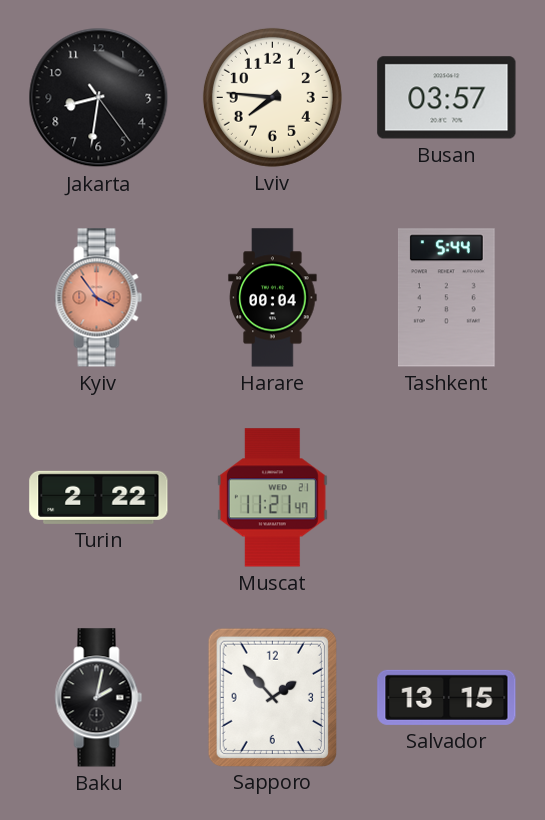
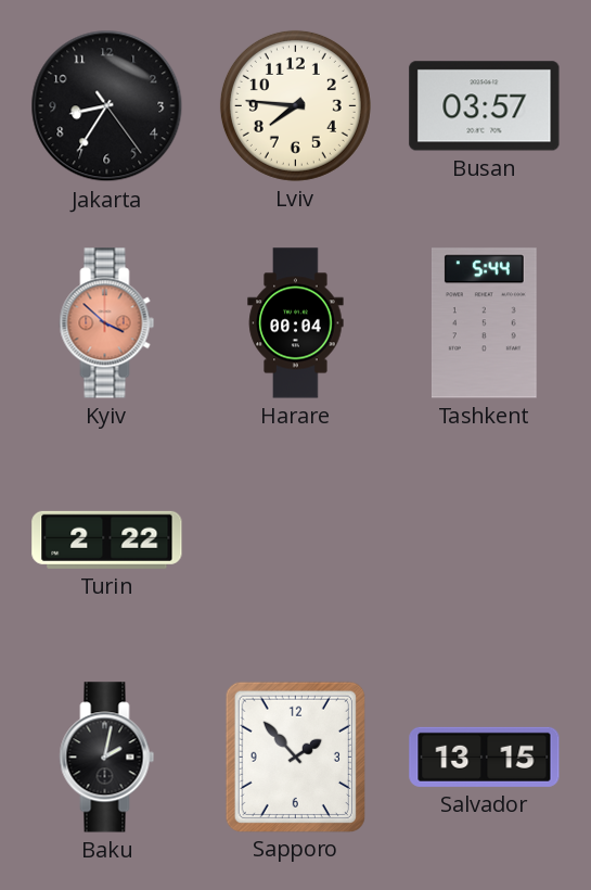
Jakarta: 8:31 -> 8:35 (107, 106)
Kyiv: 3:54 -> 3:52 (107, 323)
Muscat: 11:21 -> none (272, 498)
